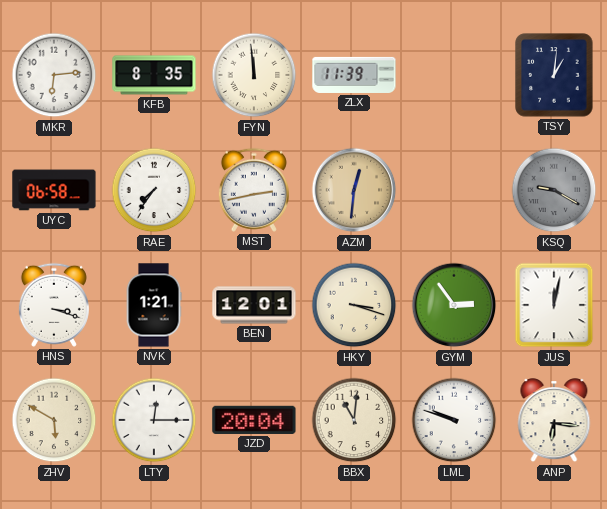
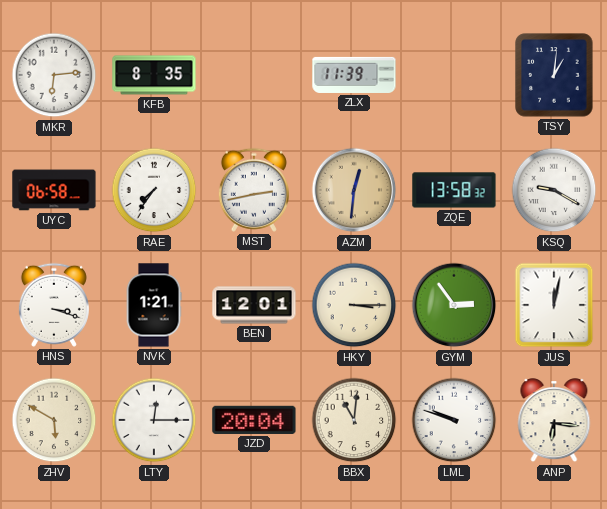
FYN: 11:59 -> none (254, 75)
ZQE: none -> 13:58 (454, 190)
KSQ dial: grey -> white (554, 190)
HKY: 3:18 -> 3:15 (354, 305)
